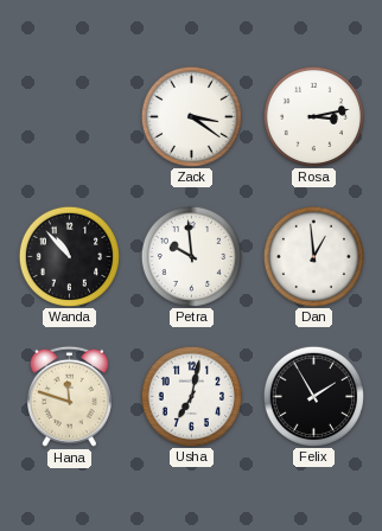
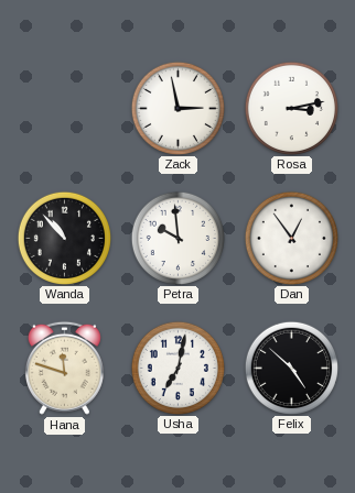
Zack: 3:21 -> 2:58 (177, 108)
Dan: 12:59 -> 12:54 (291, 238)
Felix: 1:55 -> 4:52 (291, 368)
